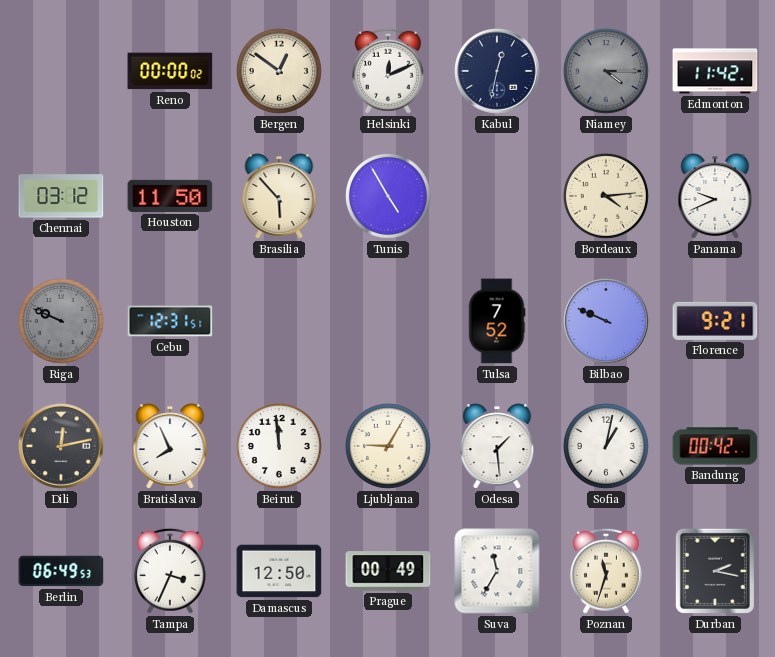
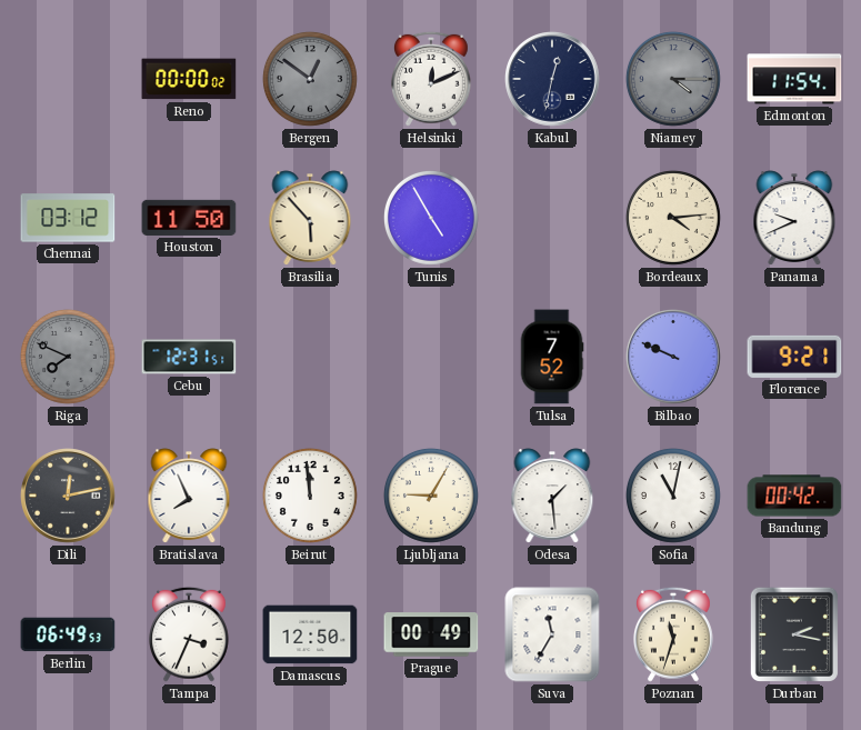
Bergen dial: cream -> grey (310, 79)
Edmonton: 11:42 -> 11:54 (794, 79)
Riga: 9:49 -> 7:49 (68, 357)
Sofia: 1:02 -> 11:02 (673, 496)
